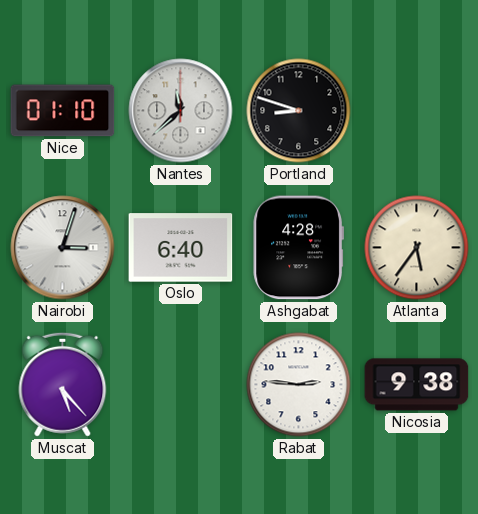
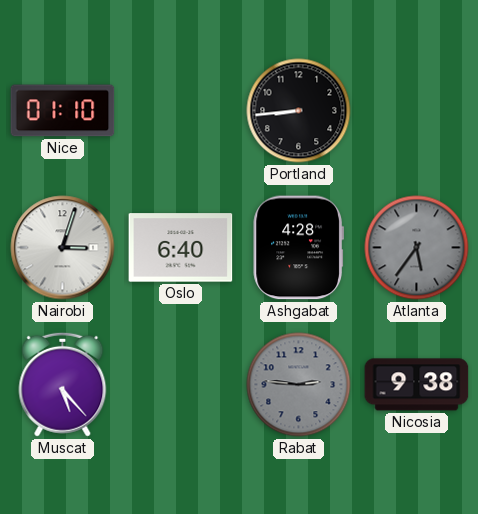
Nantes: 11:38 -> none (181, 111)
Portland: 8:48 -> 8:44 (299, 111)
Atlanta dial: cream -> grey (417, 248)
Rabat dial: white -> grey (299, 385)
